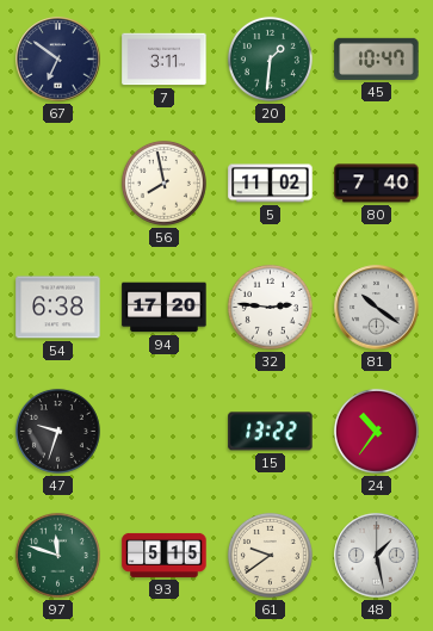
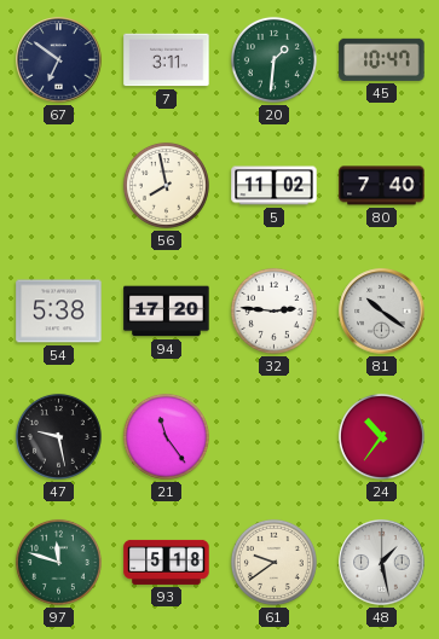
54: 6:38 -> 5:38 (59, 312)
47: 9:33 -> 9:28 (58, 436)
21: none -> 11:24 (166, 436)
15: 13:22 -> none (271, 432)
93: 5:15 -> 5:18 (167, 562)
